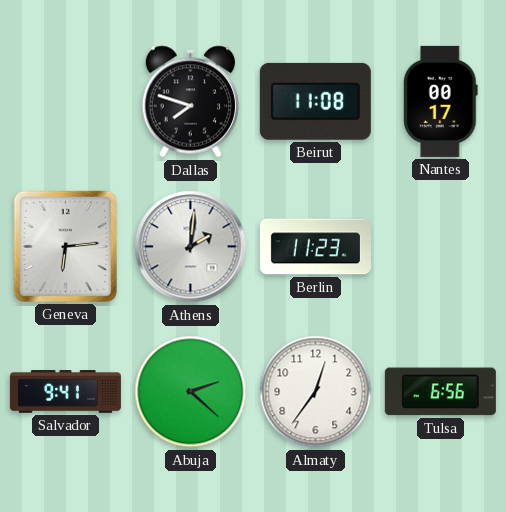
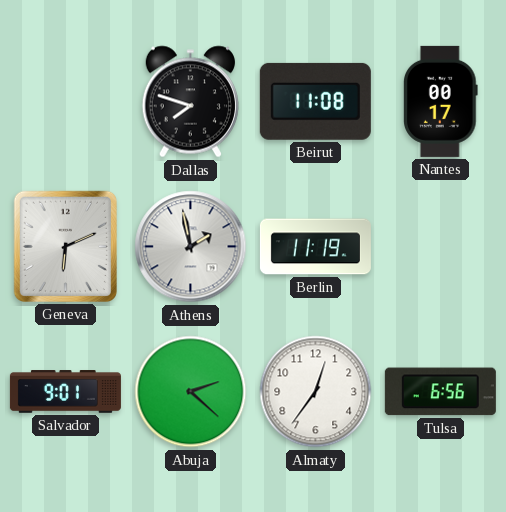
Geneva: 6:14 -> 6:11 (65, 246)
Athens: 2:01 -> 1:58 (191, 247)
Berlin: 11:23 -> 11:19 (315, 247)
Salvador: 9:41 -> 9:01 (65, 392)
